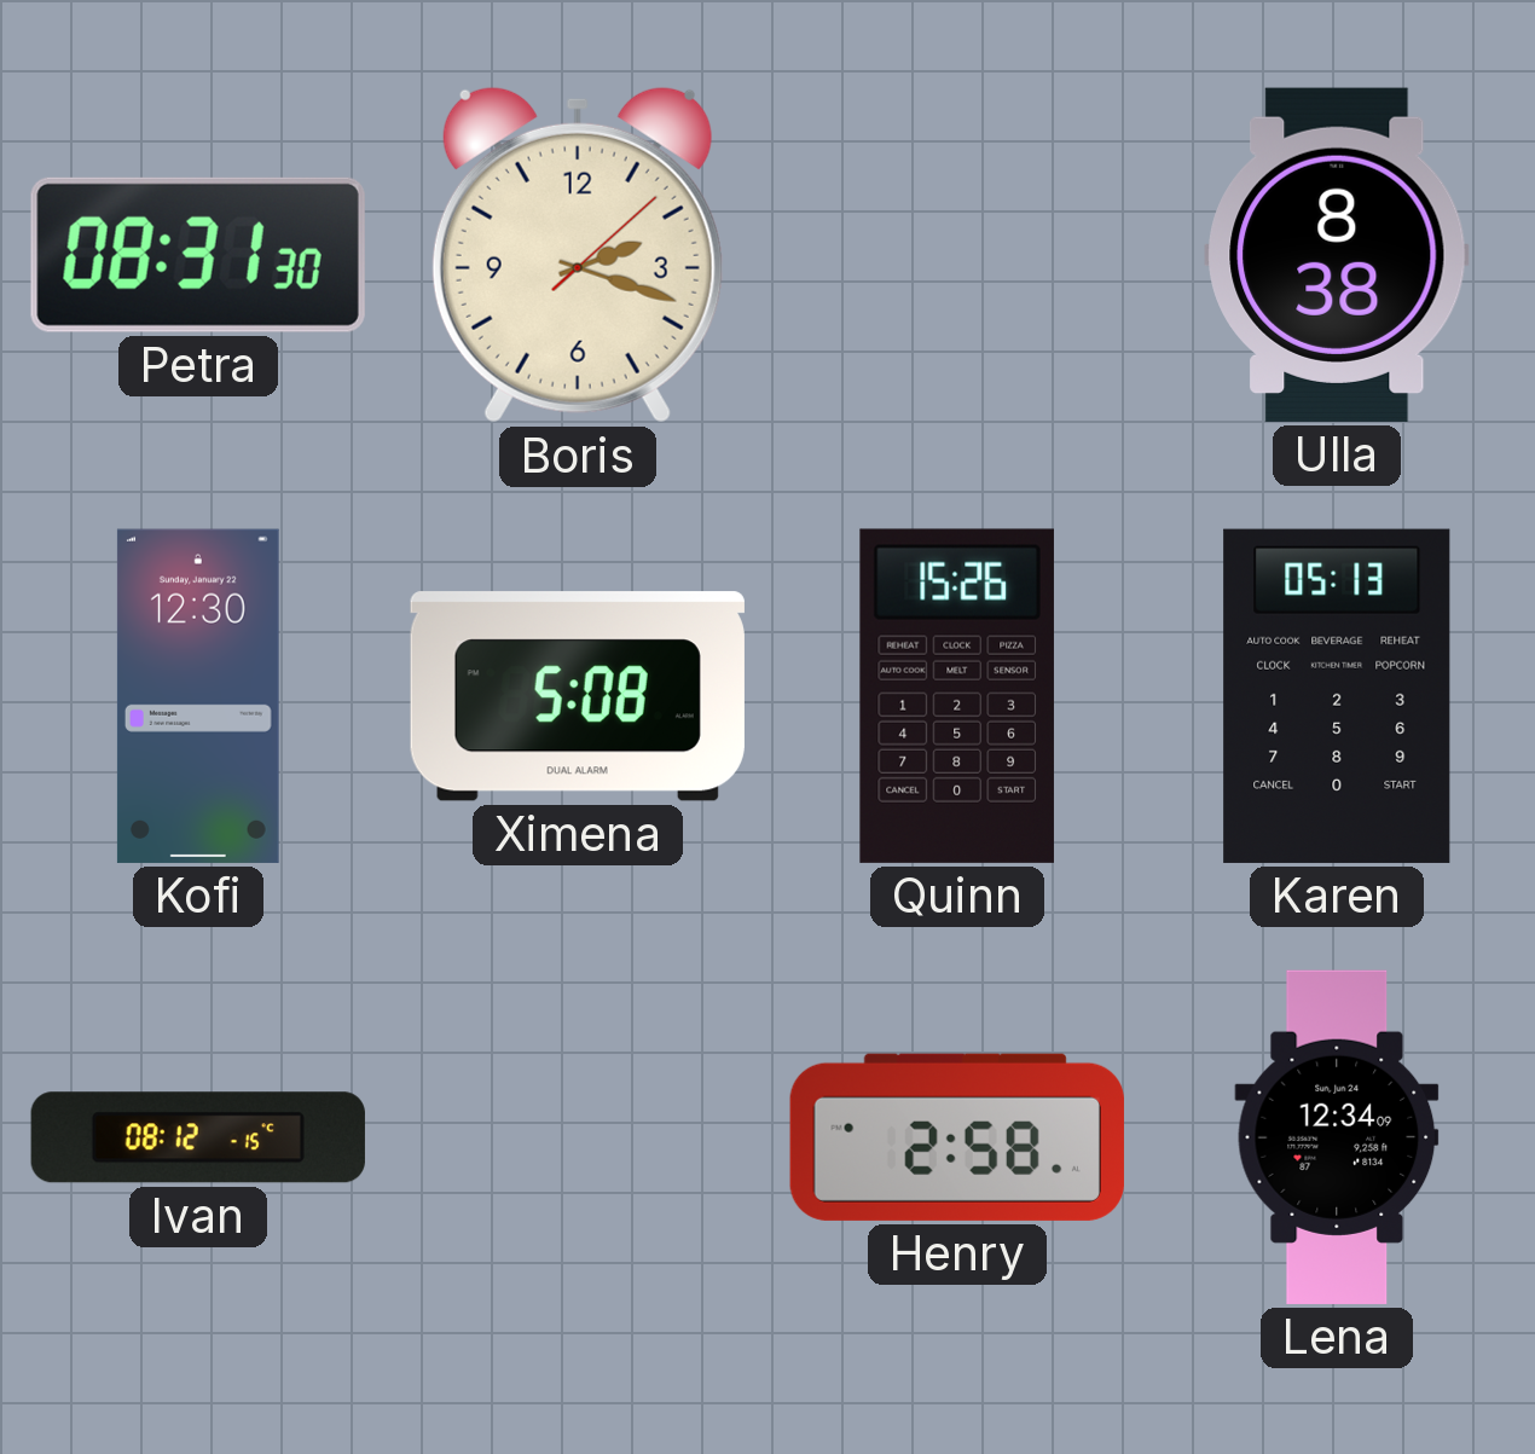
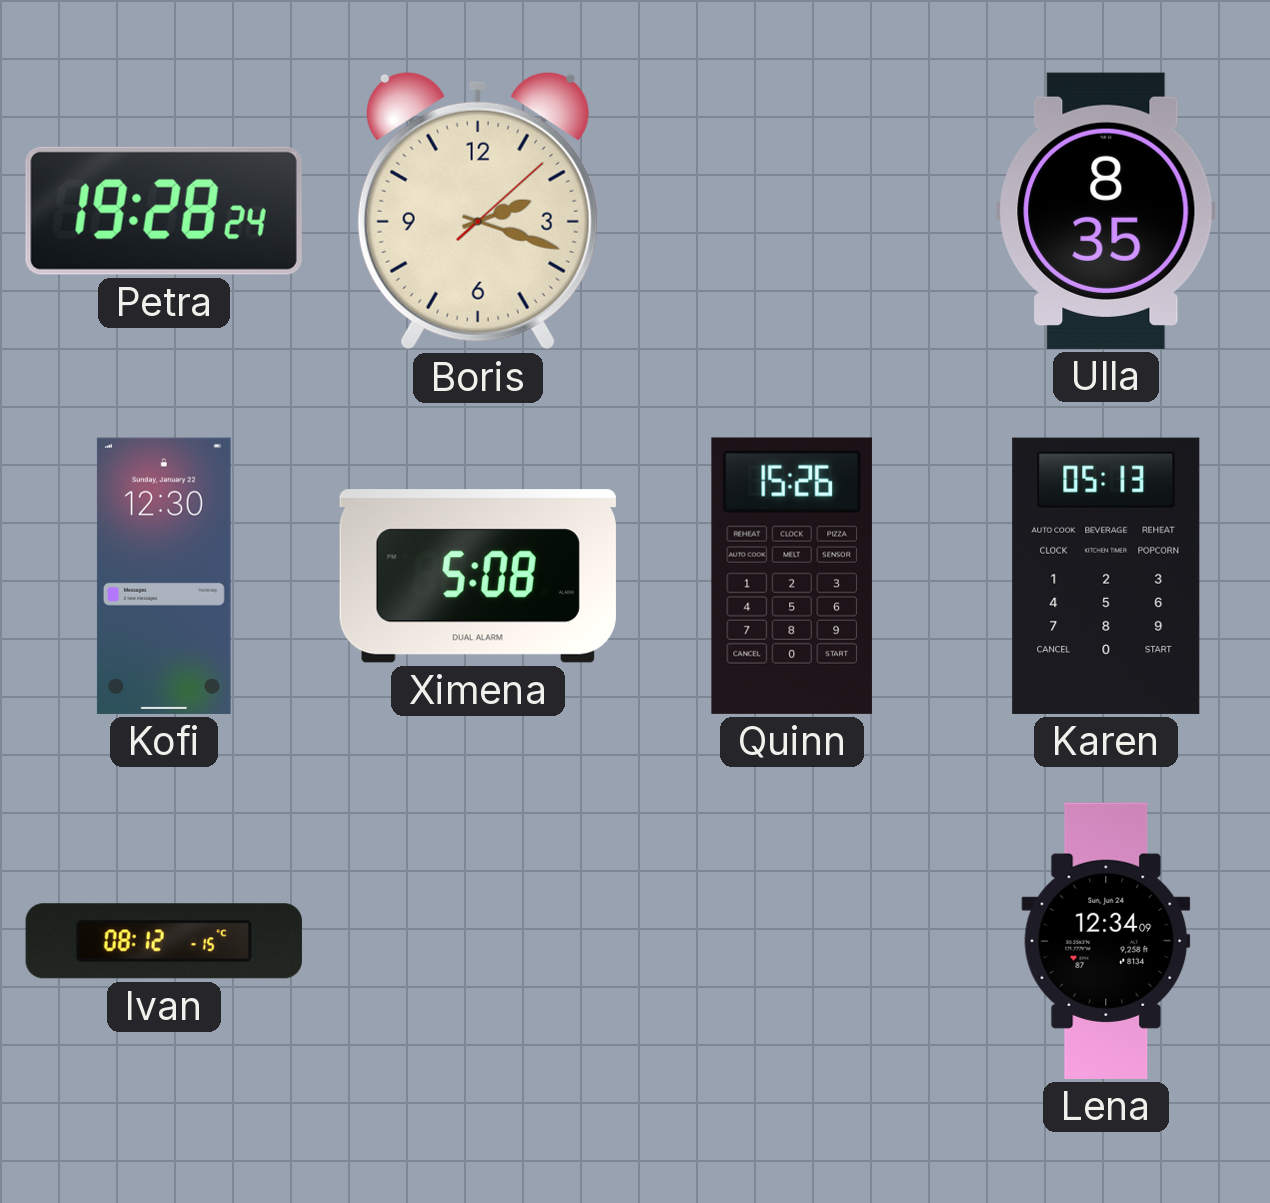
Petra: 08:31 -> 19:28 (164, 211)
Ulla: 8:38 -> 8:35 (1106, 211)
Henry: 2:58 -> none (957, 1137)
